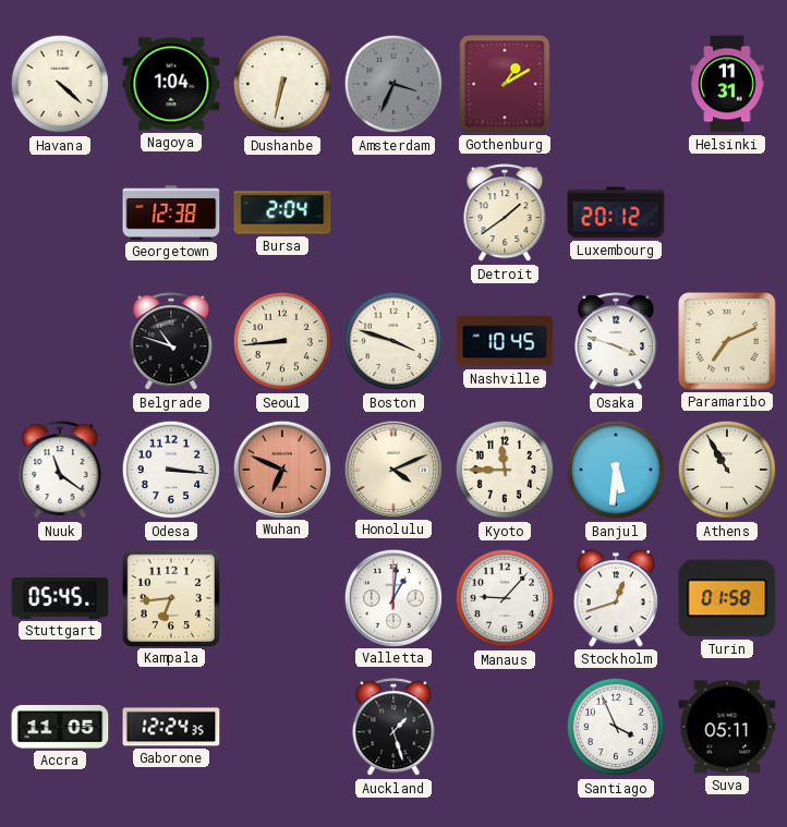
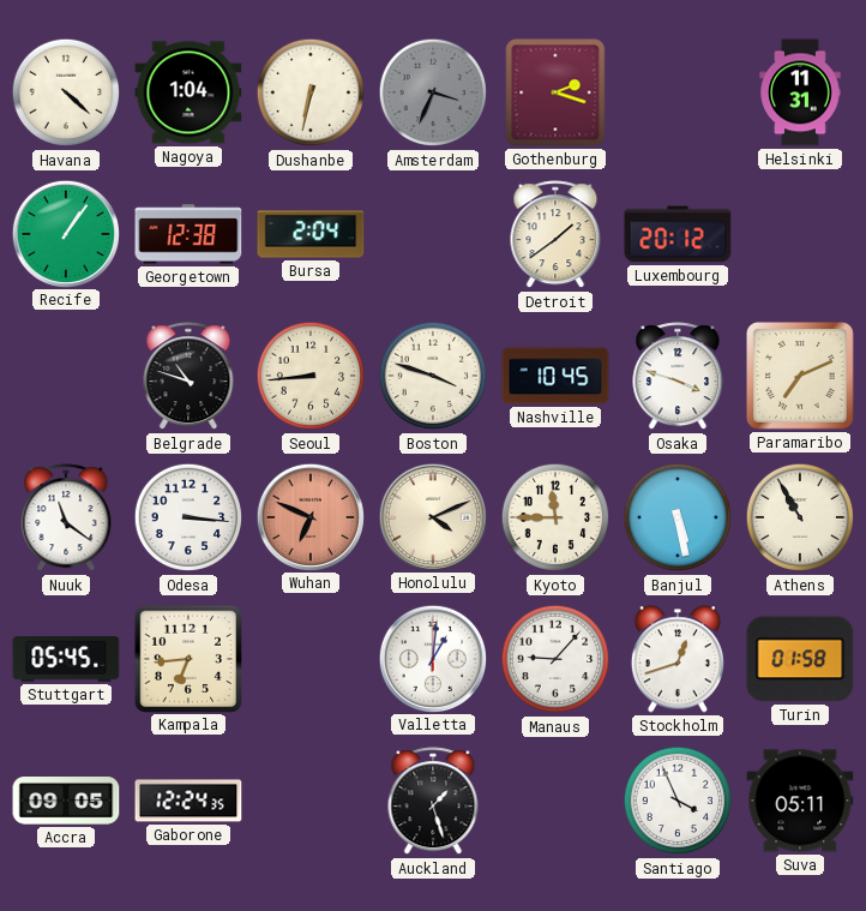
Gothenburg: 1:10 -> 2:18 (555, 92)
Recife: none -> 1:06 (65, 233)
Banjul: 5:31 -> 5:28 (678, 517)
Accra: 11:05 -> 09:05 (66, 802)
